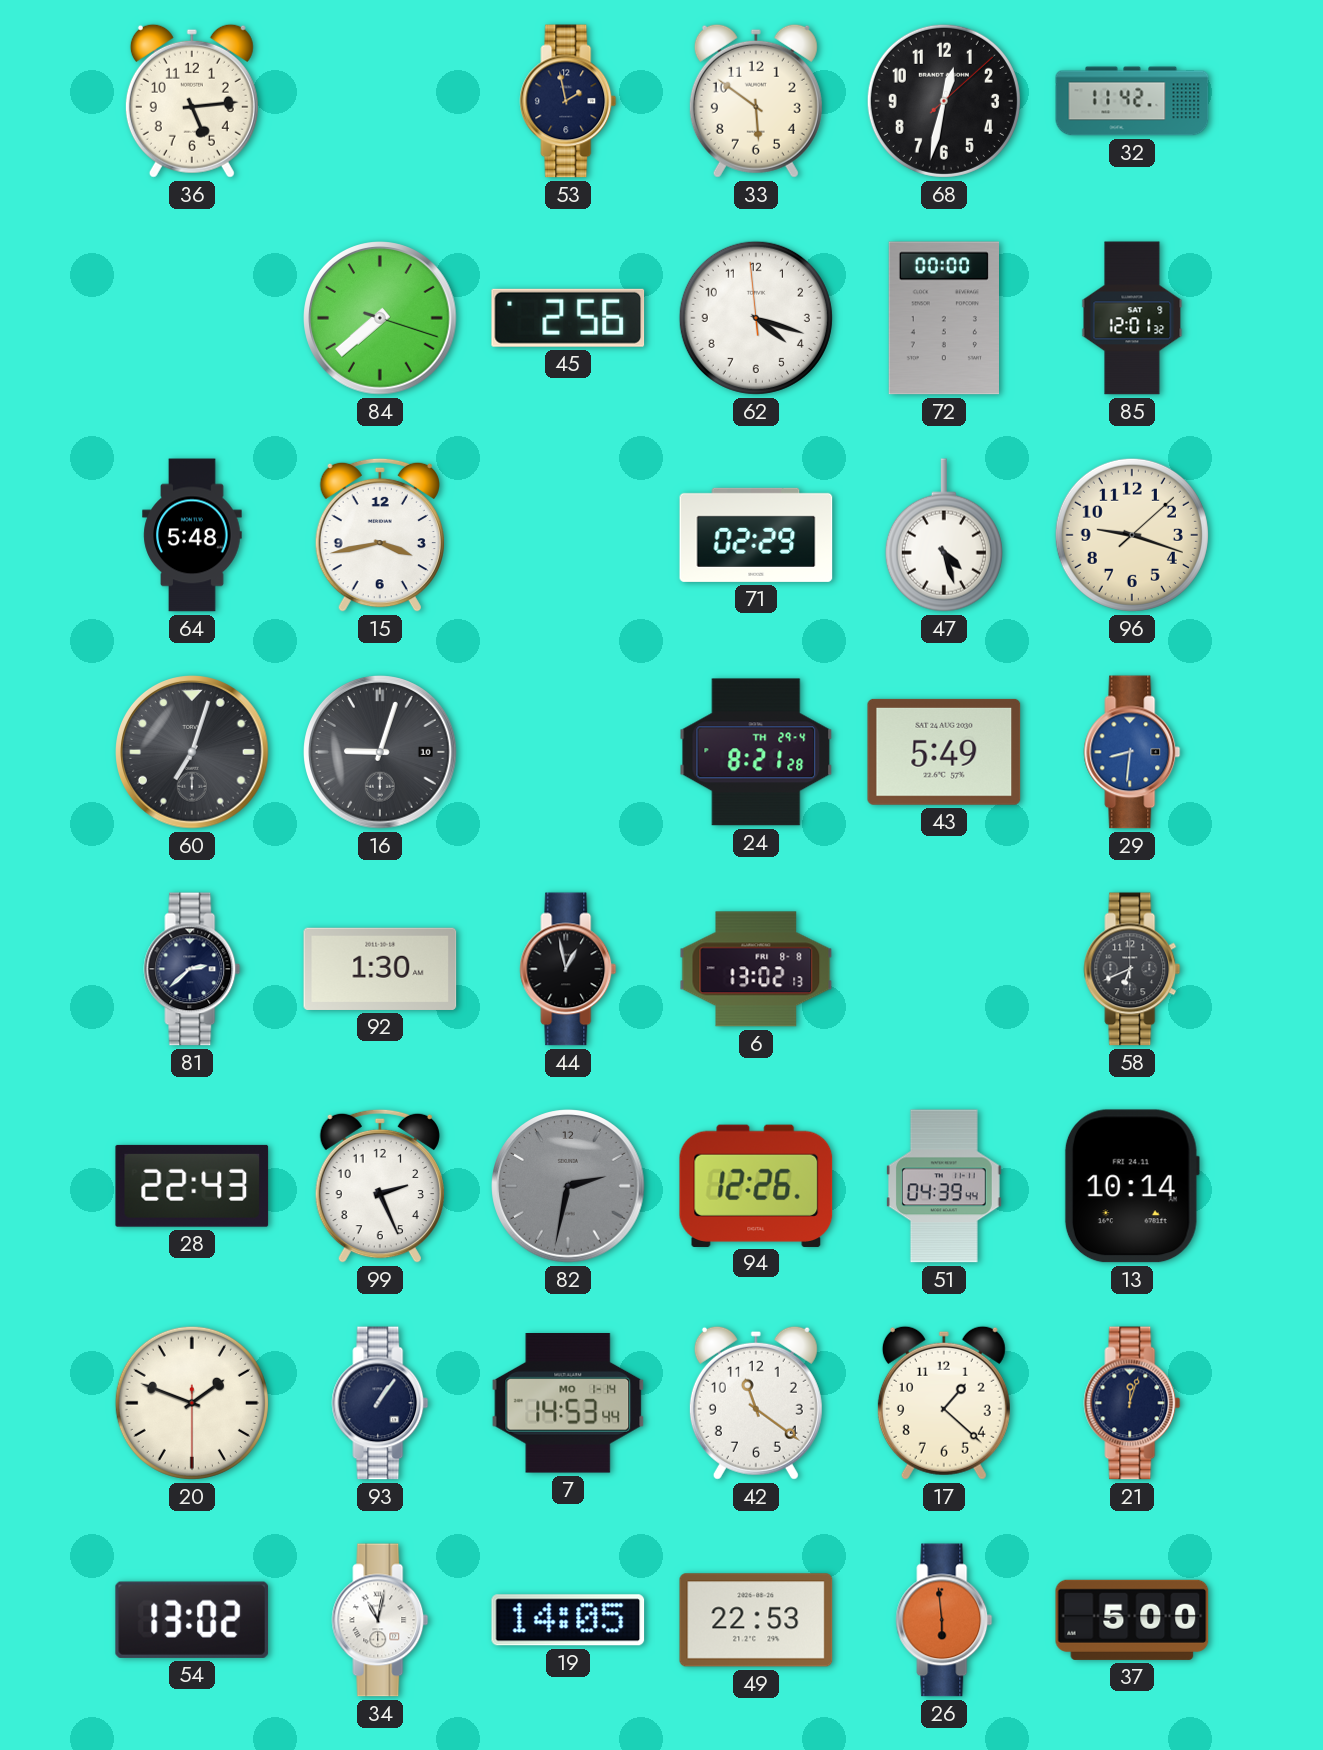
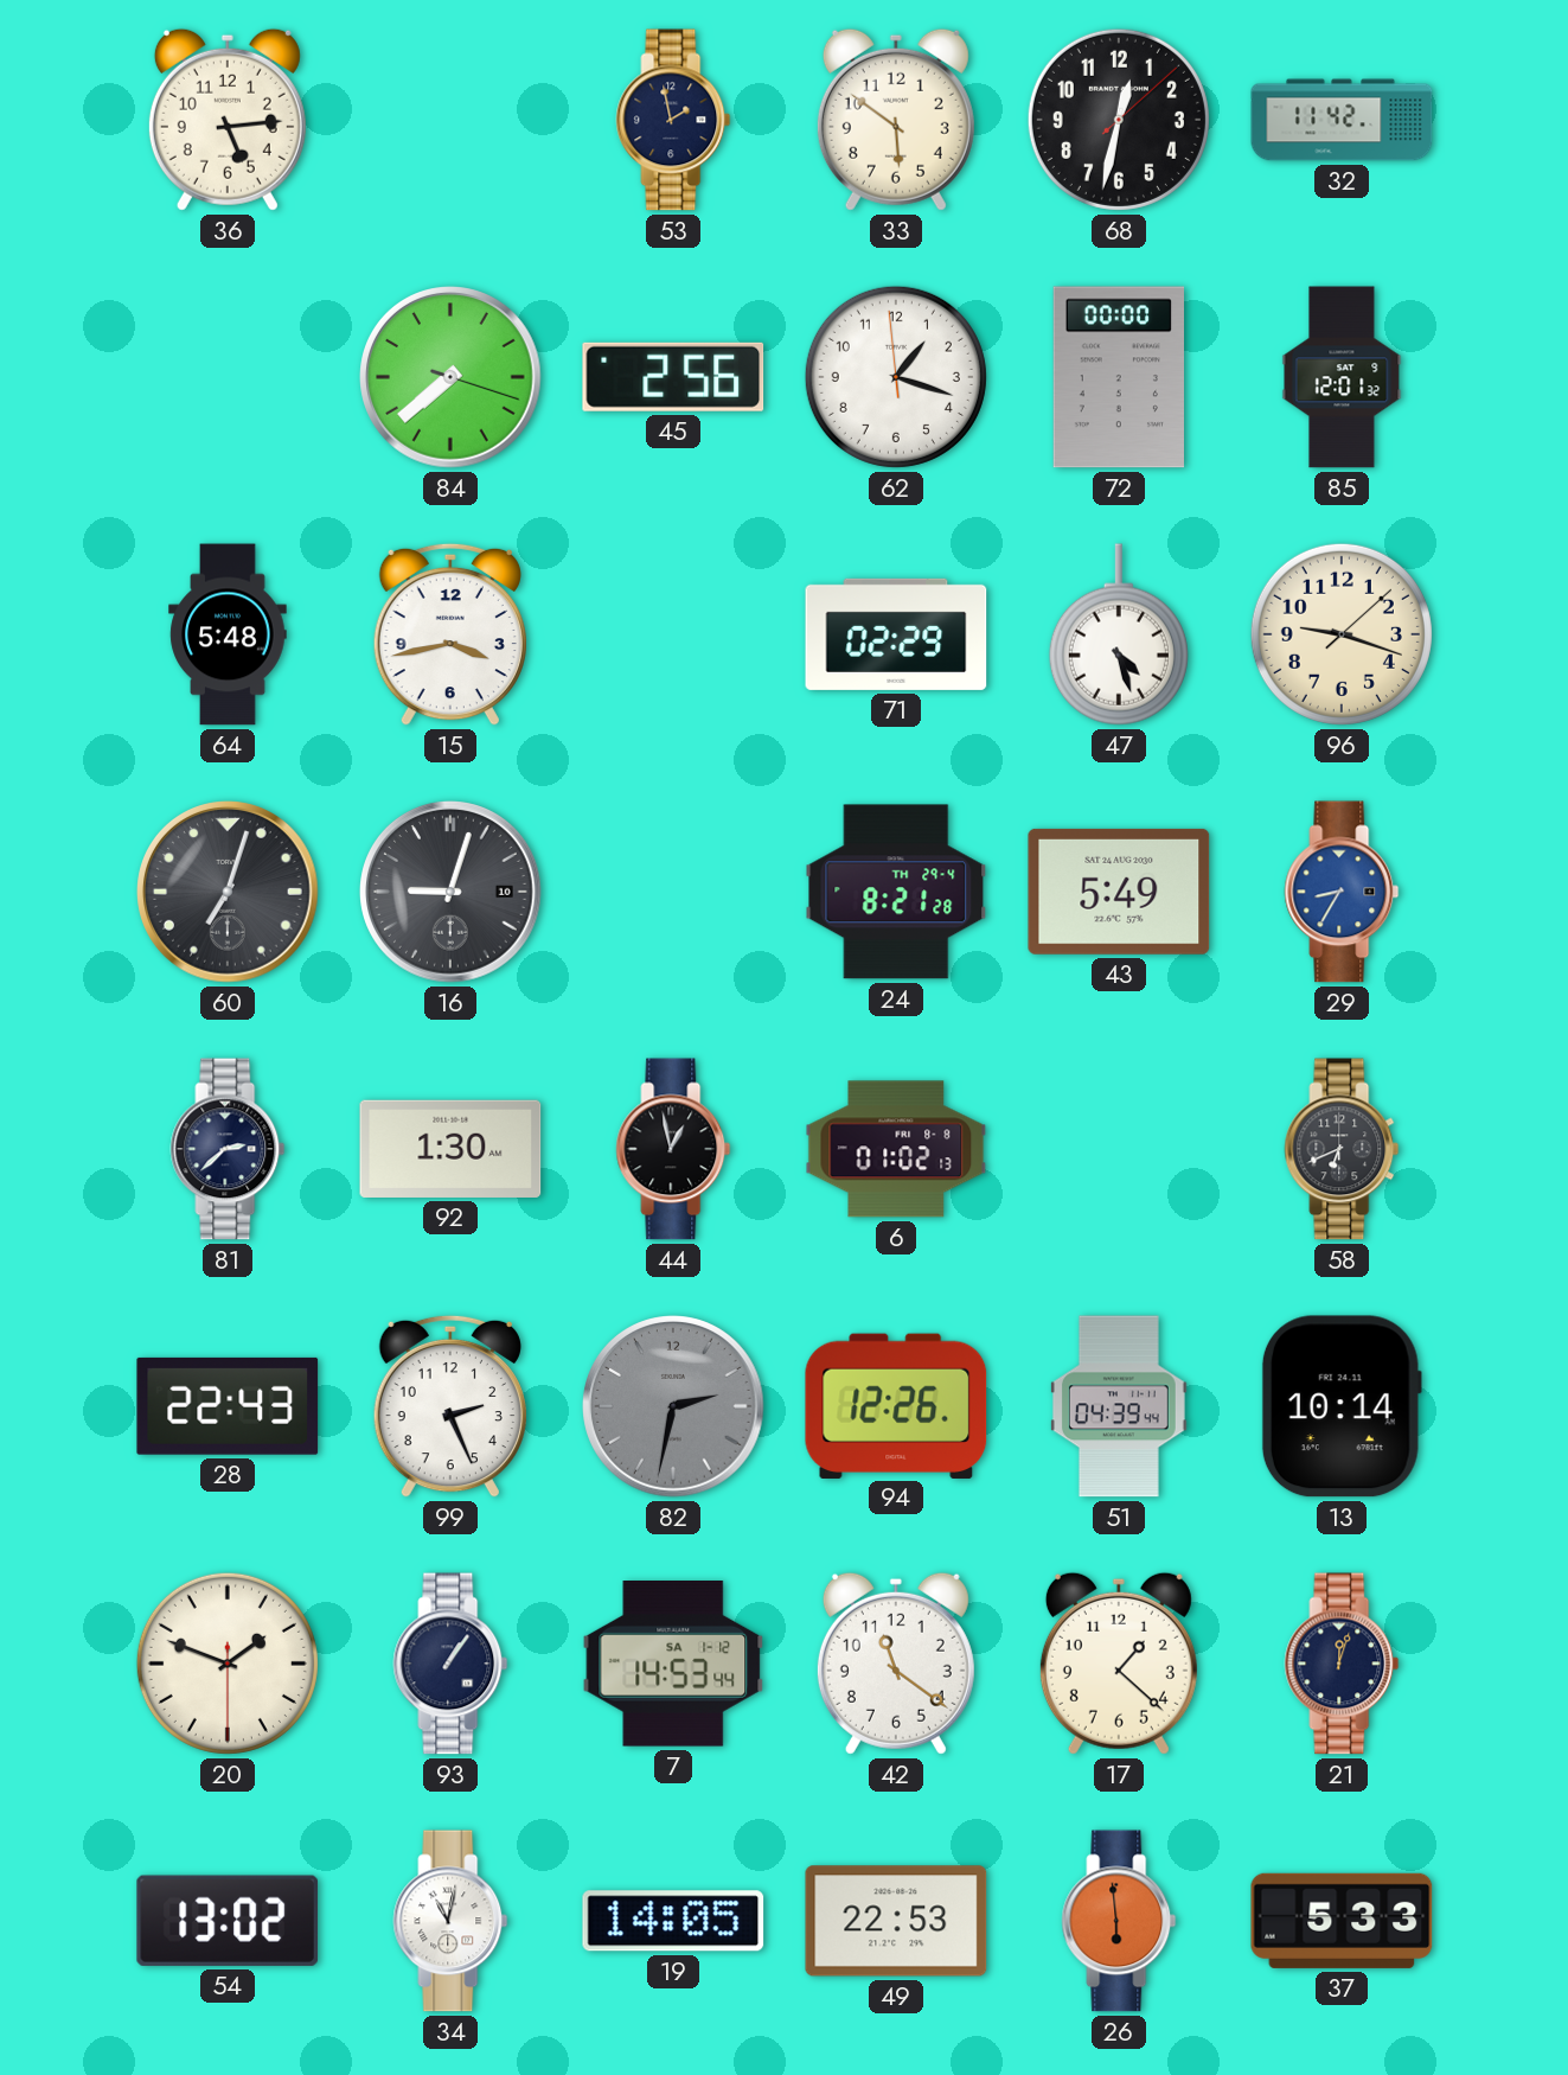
62: 4:17 -> 1:17 (896, 377)
29: 8:31 -> 8:35 (1342, 892)
6: 13:02 -> 01:02 (896, 1149)
7 date: MO 1-14 -> SA 1-12 (673, 1665)
37: 5:00 -> 5:33 (1342, 1921)
